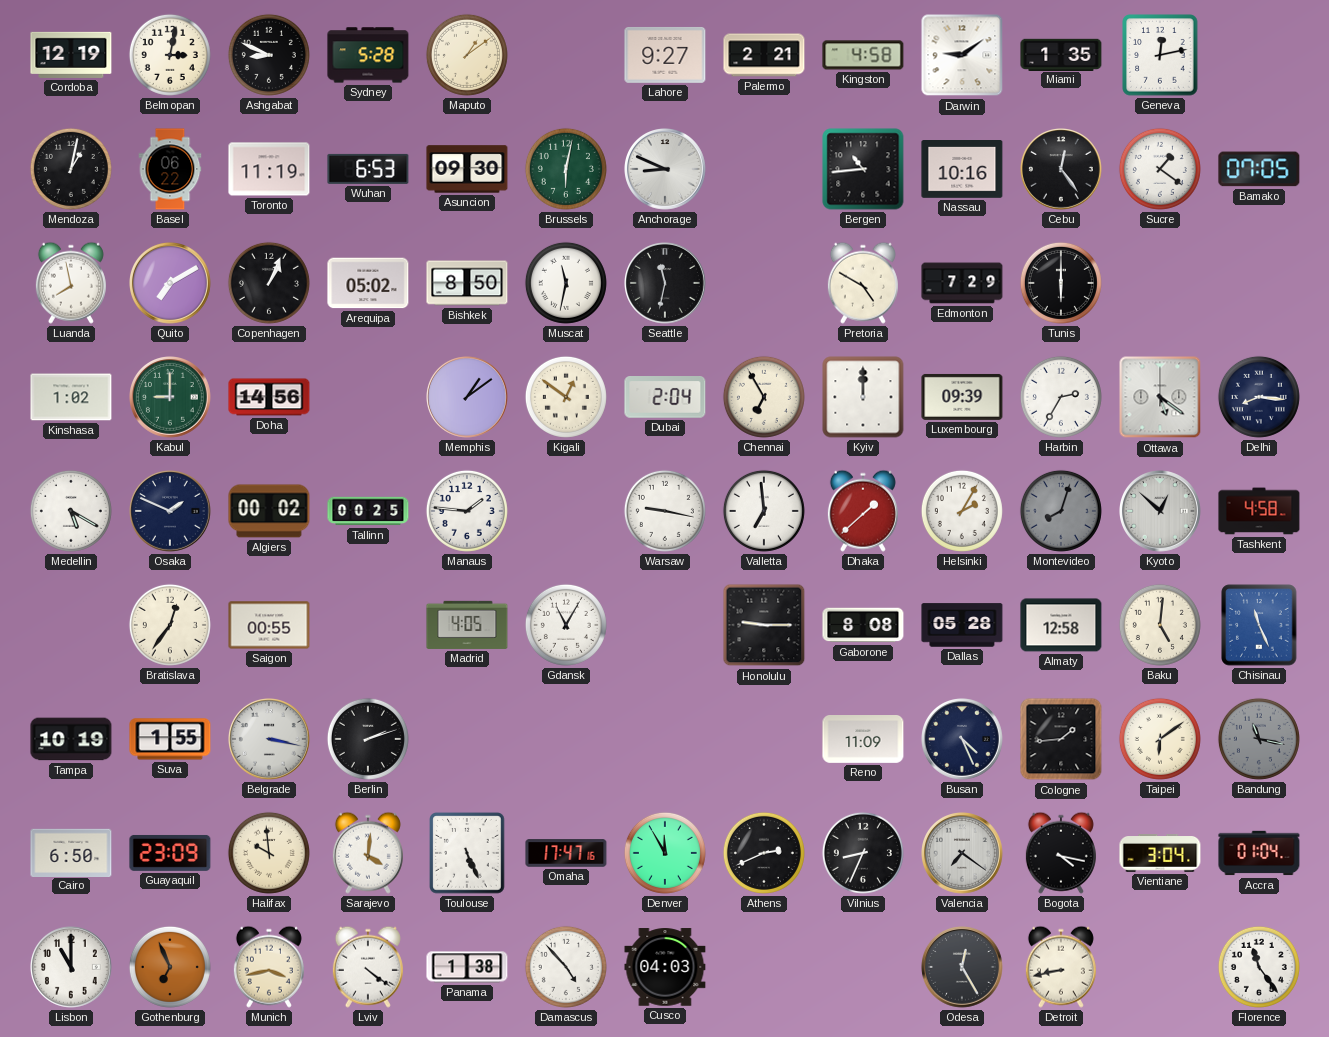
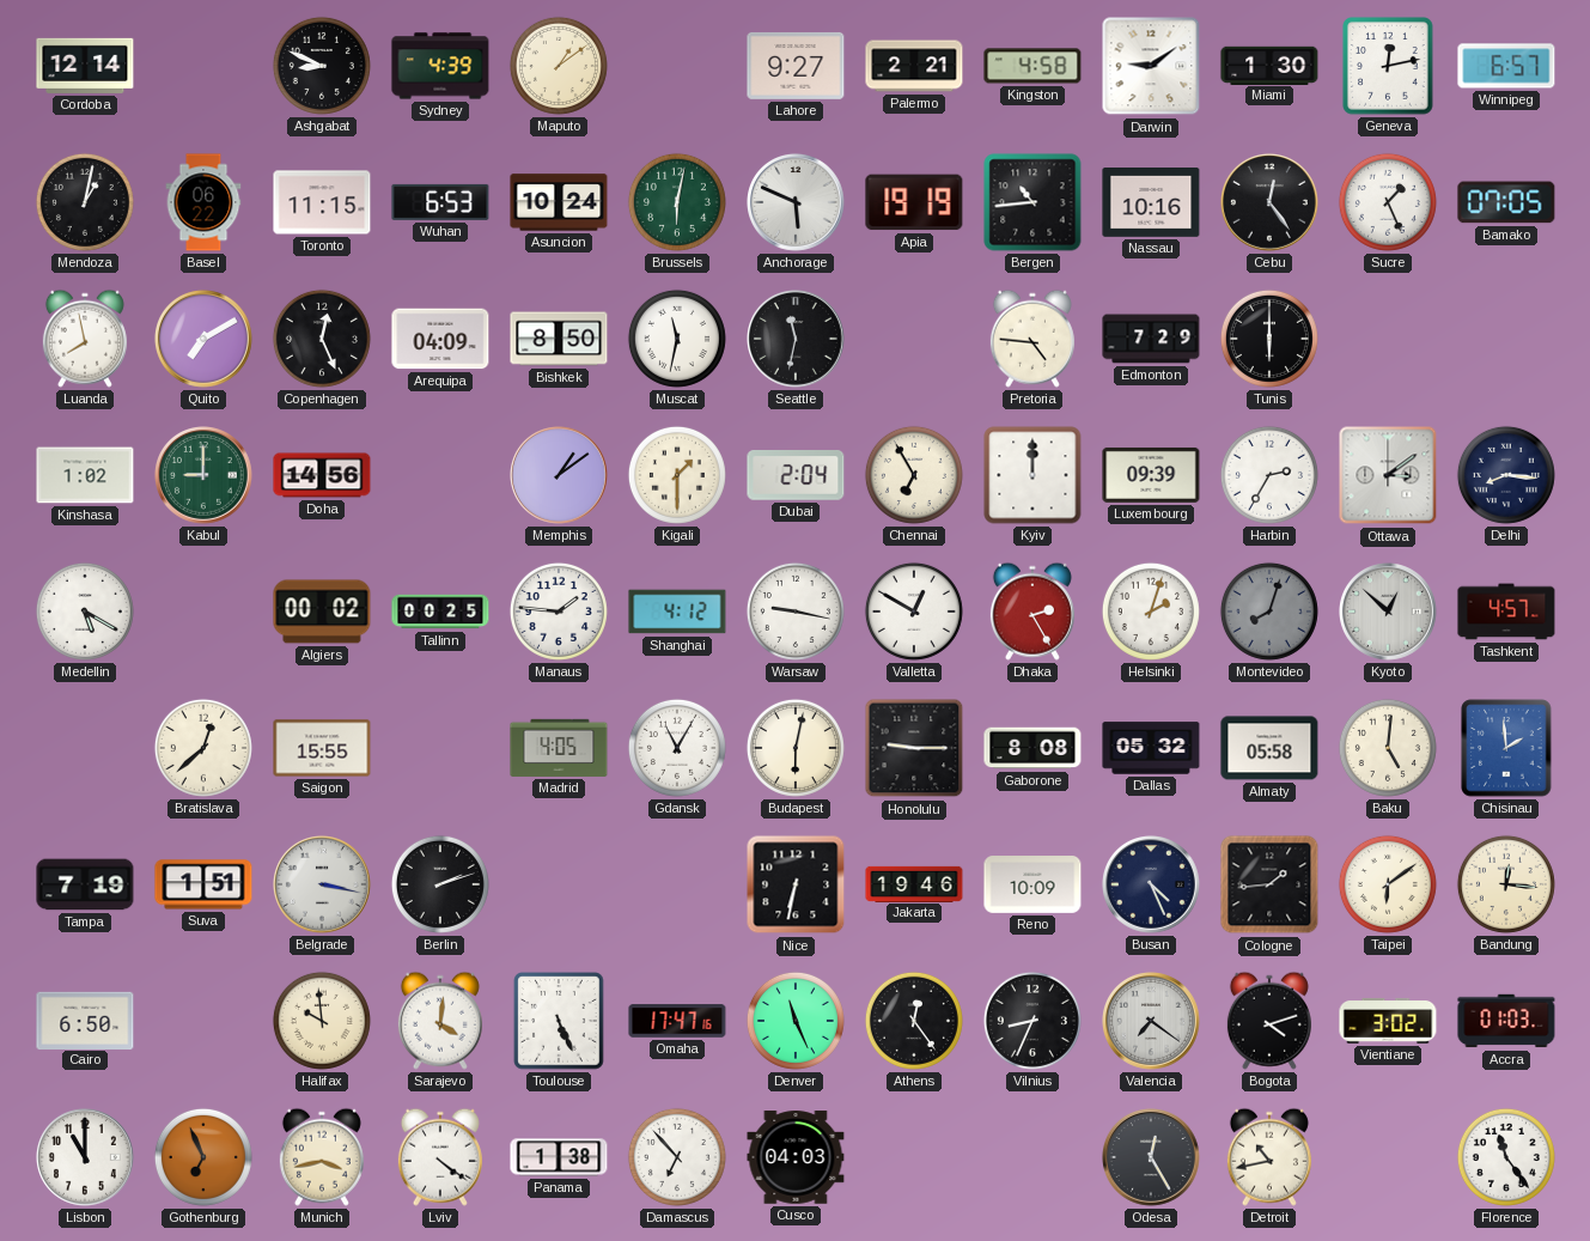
Cordoba: 12:19 -> 12:14 (85, 66)
Belmopan: 3:02 -> none (170, 55)
Sydney: 5:28 -> 4:39 (440, 66)
Miami: 1:35 -> 1:30 (1269, 65)
Winnipeg: none -> 6:57 (1506, 66)
Toronto: 11:19 -> 11:15 (322, 202)
Asuncion: 09:30 -> 10:24 (559, 202)
Anchorage: 8:49 -> 5:49 (797, 203)
Apia: none -> 19:19 (914, 202)
Sucre: 1:21 -> 1:26 (1388, 202)
Copenhagen: 1:04 -> 12:26 (322, 339)
Arequipa: 05:02 -> 04:09 (440, 339)
Pretoria: 4:50 -> 4:46 (1032, 339)
Kigali: 12:51 -> 1:30 (677, 475)
Ottawa: 5:21 -> 3:09 (1388, 475)
Osaka: 1:49 -> none (171, 512)
Shanghai: none -> 4:12 (677, 612)
Valletta: 6:59 -> 12:50 (914, 612)
Dhaka: 1:38 -> 2:25 (1032, 612)
Helsinki: 2:05 -> 2:03 (1151, 612)
Tashkent: 4:58 -> 4:57 (1506, 612)
Bratislava: 12:36 -> 12:38 (203, 748)
Saigon: 00:55 -> 15:55 (322, 748)
Budapest: none -> 6:02 (796, 748)
Dallas: 05:28 -> 05:32 (1151, 748)
Almaty: 12:58 -> 05:58 (1269, 748)
Chisinau: 11:26 -> 1:59 (1506, 748)
Tampa: 10:19 -> 7:19 (85, 884)
Suva: 1:55 -> 1:51 (203, 884)
Nice: none -> 6:32 (796, 884)
Jakarta: none -> 19:46 (914, 883)
Reno: 11:09 -> 10:09 (1032, 886)
Bandung: 11:17 -> 12:16 (1506, 884)
Bandung dial: grey -> cream (1506, 884)
Guayaquil: 23:09 -> none (170, 853)
Denver: 11:55 -> 11:26 (796, 1021)
Athens: 2:41 -> 12:24 (914, 1021)
Bogota: 4:17 -> 4:12 (1269, 1021)
Vientiane: 3:04 -> 3:02 (1388, 1021)
Accra: 01:04 -> 01:03 (1506, 1021)
Damascus: 4:53 -> 6:53 (677, 1157)
Detroit: 8:43 -> 10:43 (1269, 1157)
